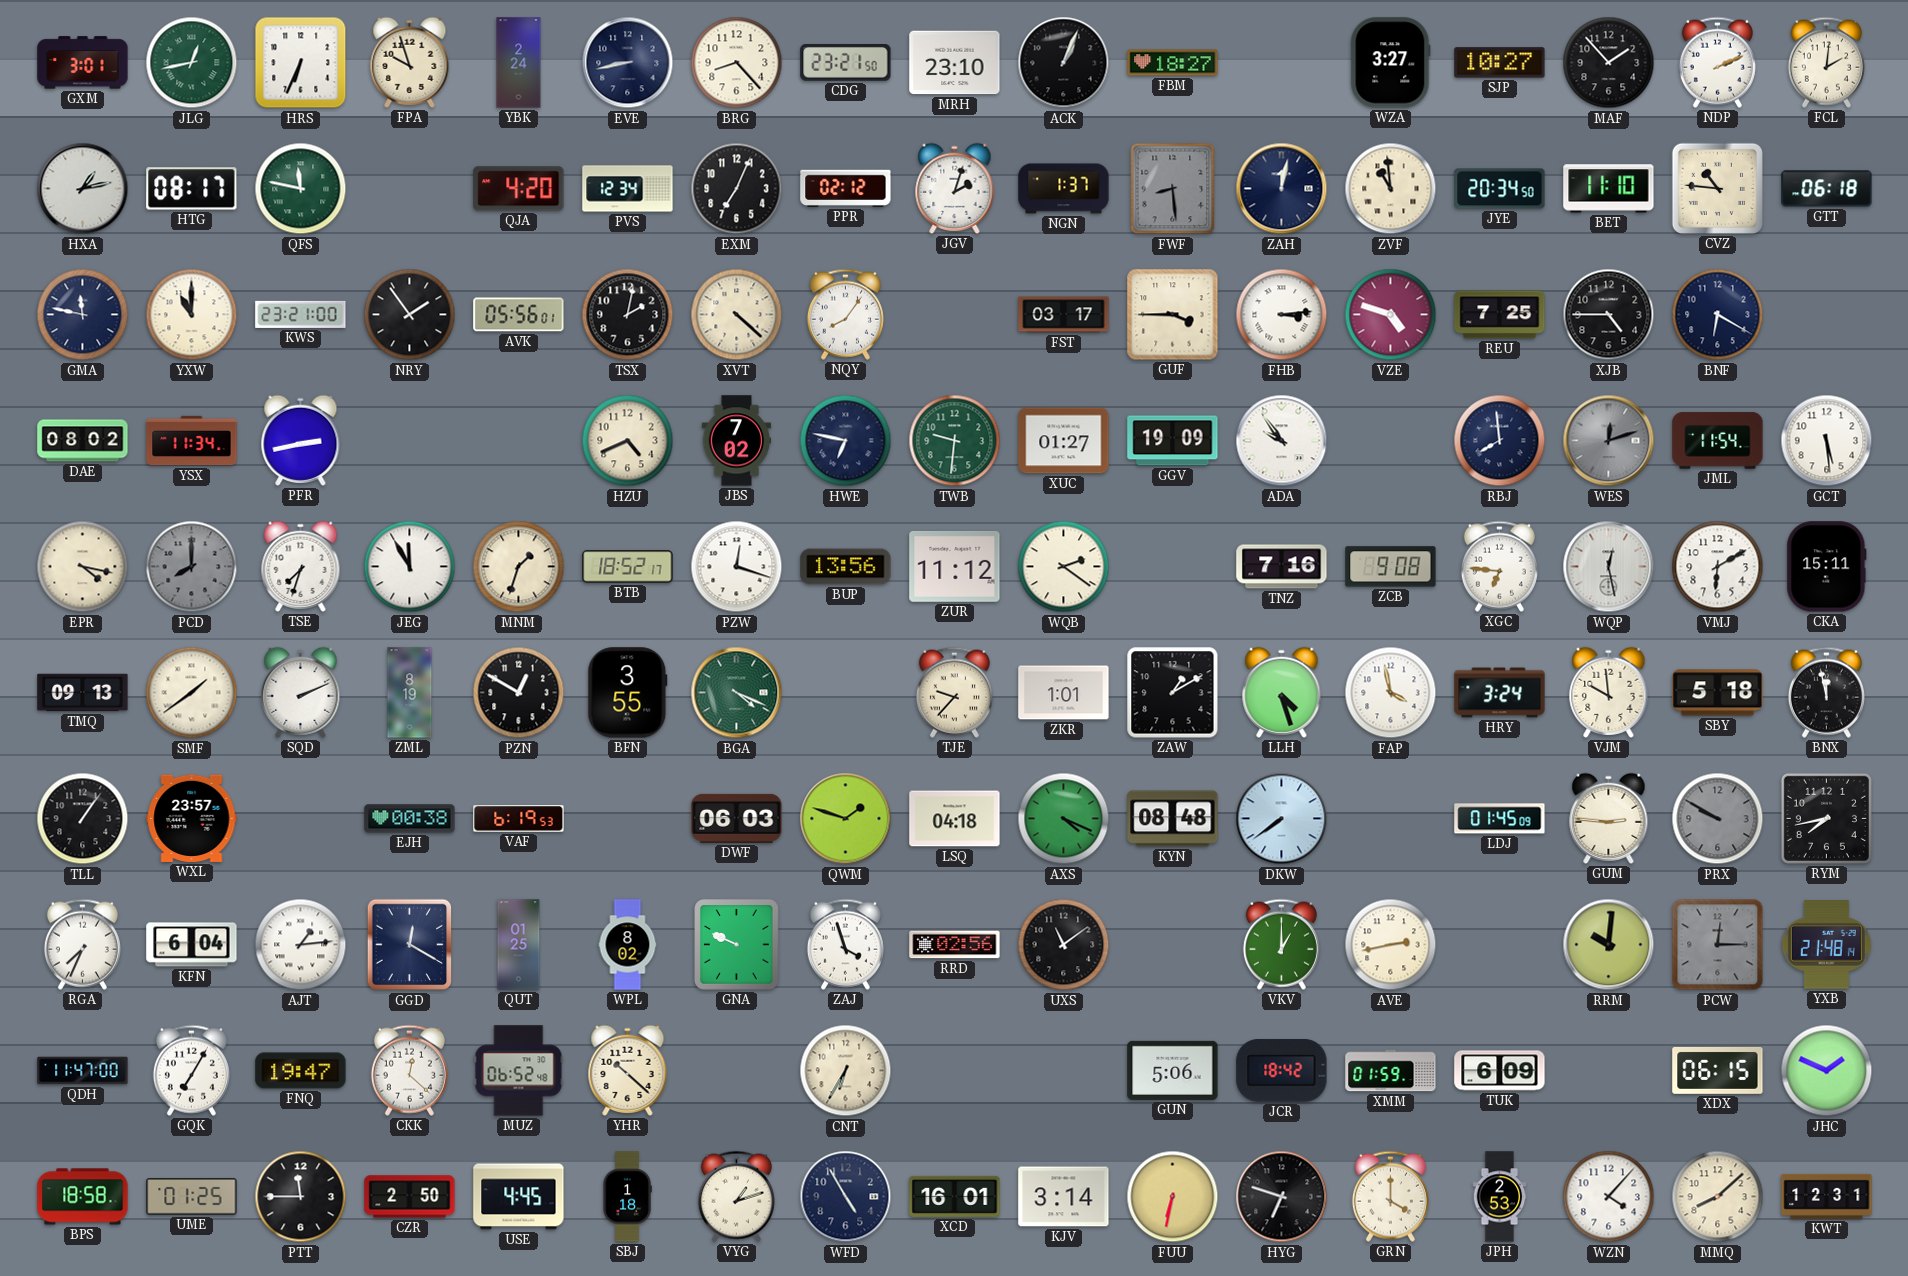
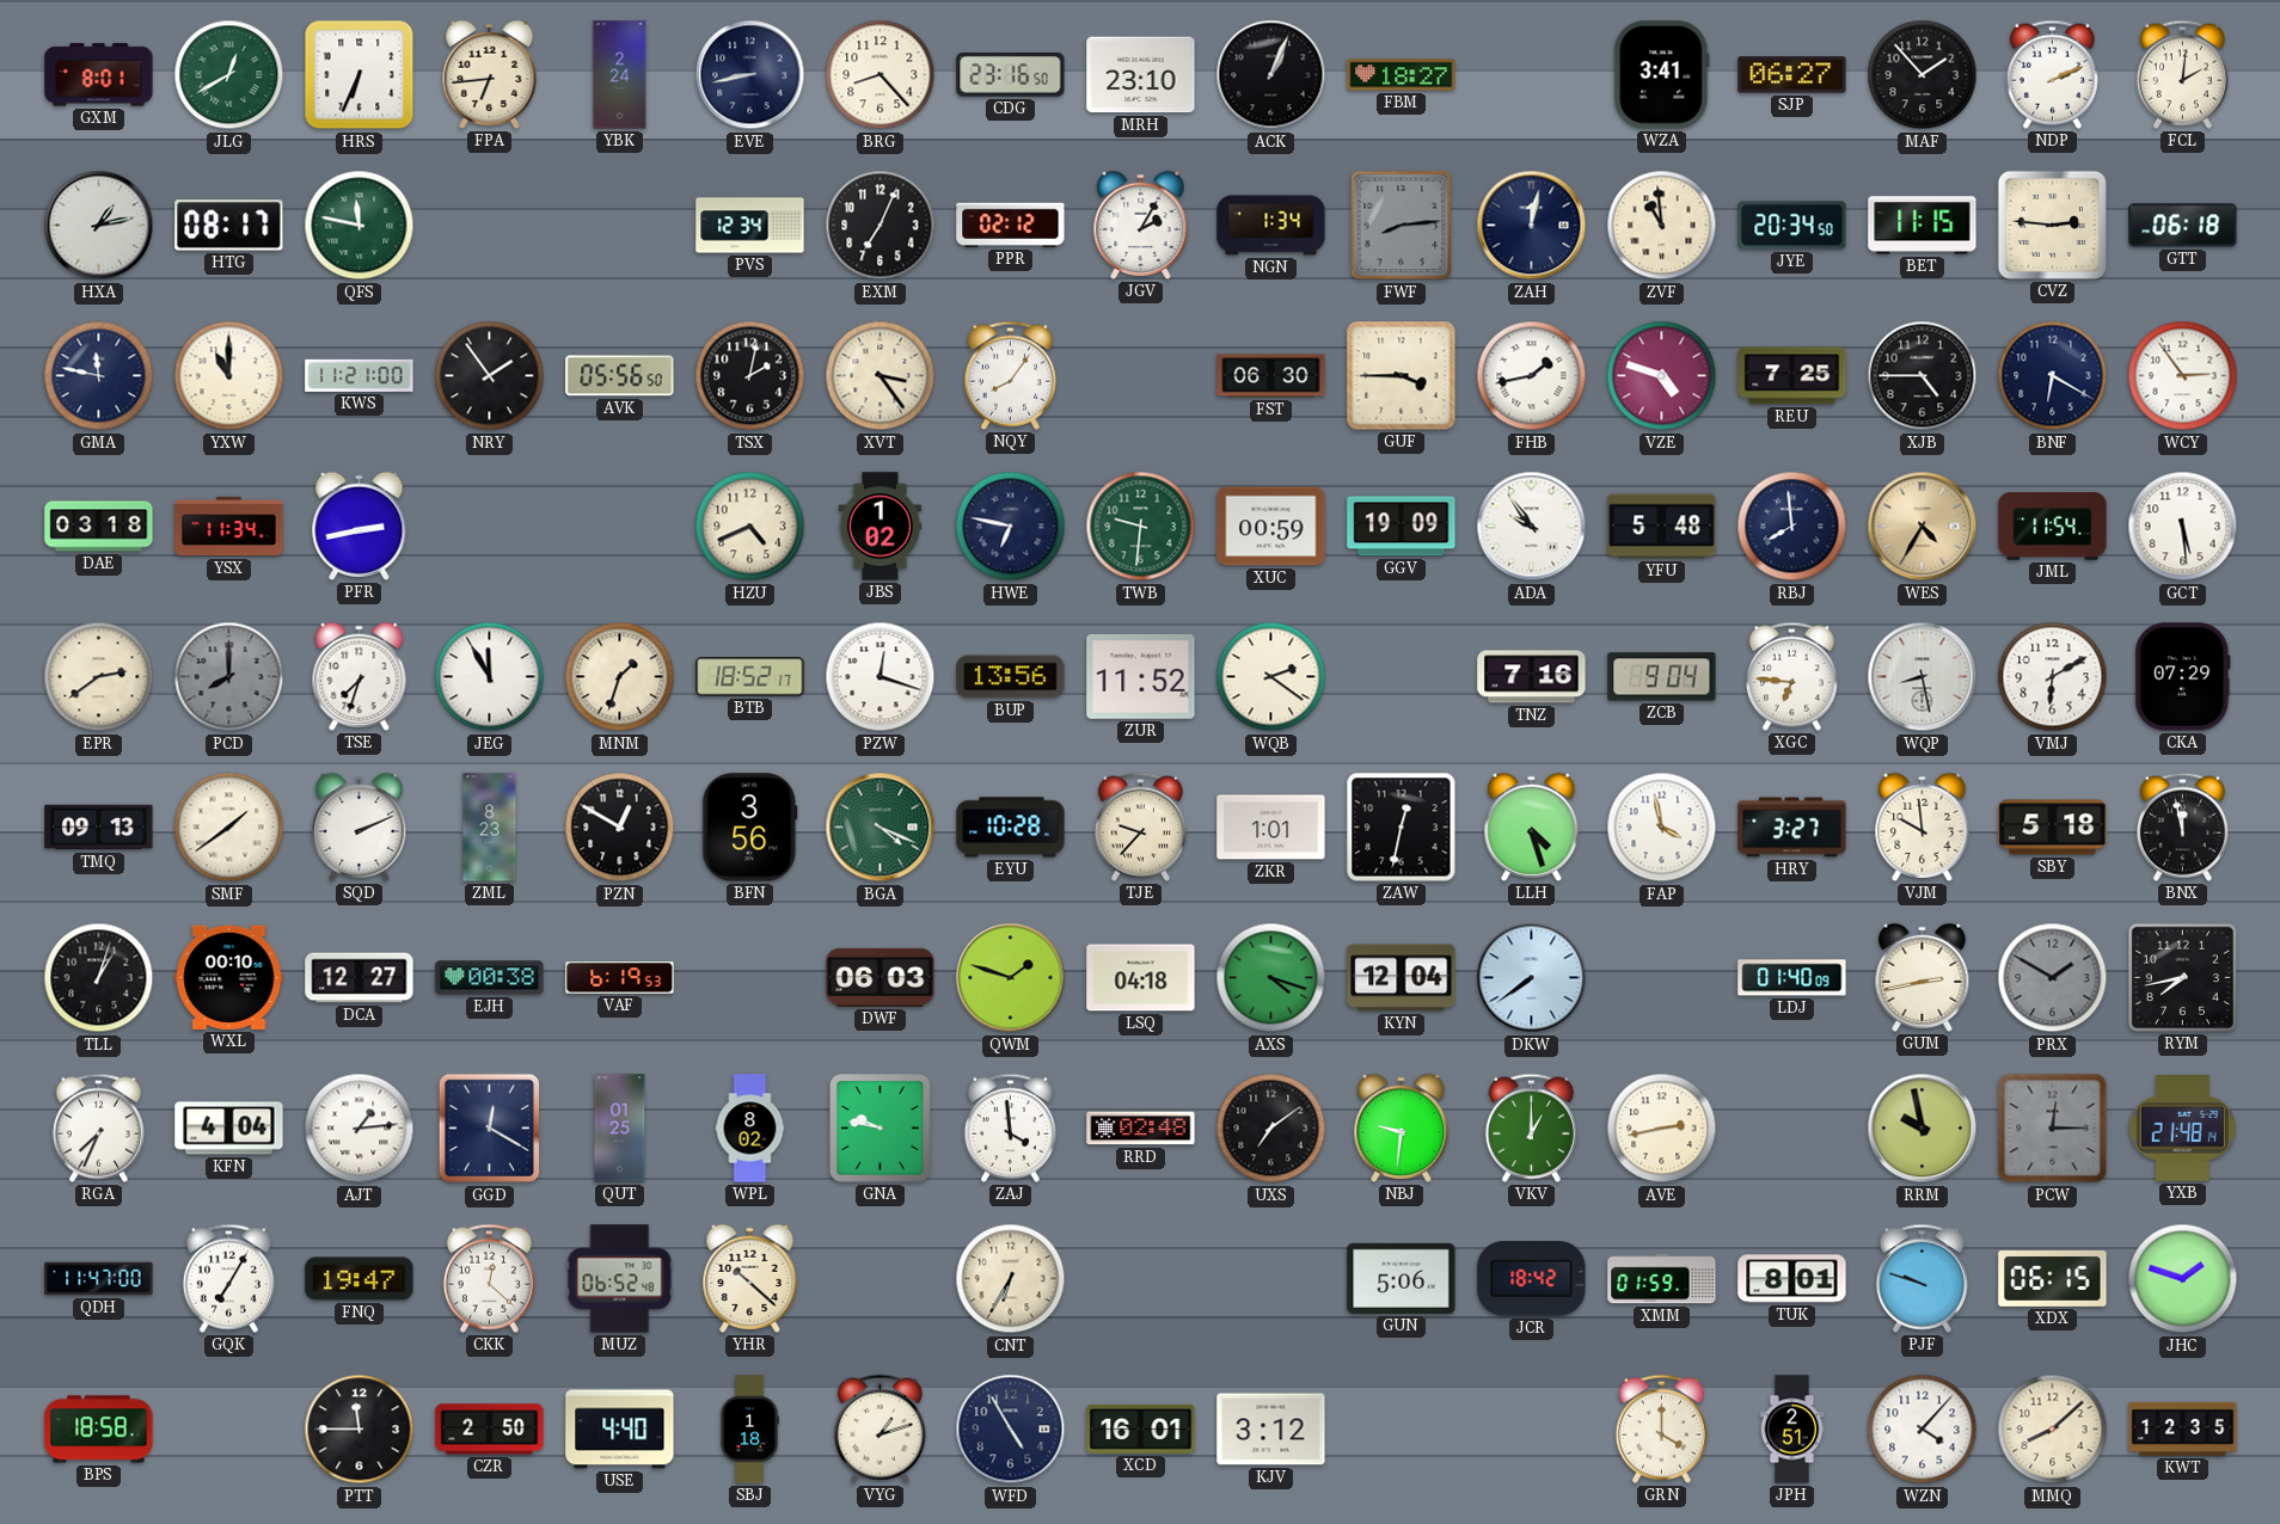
GXM: 3:01 -> 8:01 (99, 75)
JLG: 12:43 -> 12:40 (229, 75)
FPA: 9:57 -> 6:44 (490, 74)
CDG: 23:21 -> 23:16 (1011, 75)
WZA: 3:27 -> 3:41 (1662, 75)
SJP: 10:27 -> 06:27 (1792, 75)
QJA: 4:20 -> none (519, 189)
JGV: 2:03 -> 2:05 (1141, 225)
NGN: 1:37 -> 1:34 (1271, 226)
FWF: 8:29 -> 8:14 (1402, 226)
BET: 11:10 -> 11:15 (1923, 226)
CVZ: 10:46 -> 2:46 (2052, 225)
KWS: 23:21 -> 11:21 (360, 375)
AVK: 05:56:01 -> 05:56:50 (620, 376)
XVT: 4:22 -> 3:24 (881, 376)
FST: 03:17 -> 06:30 (1271, 376)
FHB: 3:14 -> 1:43 (1532, 376)
WCY: none -> 2:54 (2183, 376)
DAE: 08:02 -> 03:18 (99, 527)
JBS: 7:02 -> 1:02 (881, 527)
XUC: 01:27 -> 00:59 (1271, 527)
YFU: none -> 5:48 (1662, 527)
WES: 12:12 -> 4:35 (1923, 527)
WES dial: grey -> champagne (1923, 527)
EPR: 4:17 -> 2:39 (99, 677)
ZUR: 11:12 -> 11:52 (1141, 677)
ZCB: 9:08 -> 9:04 (1662, 677)
WQP: 12:28 -> 8:28 (1923, 677)
CKA: 15:11 -> 07:29 (2183, 677)
ZML: 8:19 -> 8:23 (490, 828)
BFN: 3:55 -> 3:56 (750, 828)
EYU: none -> 10:28 (1011, 828)
ZAW: 1:10 -> 12:32 (1402, 828)
HRY: 3:24 -> 3:27 (1792, 828)
TLL: 1:06 -> 1:03 (99, 978)
WXL: 23:57 -> 00:10 (229, 977)
DCA: none -> 12:27 (360, 978)
AXS: 4:19 -> 4:18 (1271, 978)
KYN: 08:48 -> 12:04 (1402, 978)
LDJ: 01:45 -> 01:40 (1792, 978)
GUM: 2:46 -> 2:43 (1923, 977)
PRX: 9:50 -> 1:50 (2053, 978)
KFN: 6:04 -> 4:04 (229, 1129)
GNA: 9:49 -> 9:47 (881, 1129)
ZAJ: 3:57 -> 3:59 (1010, 1127)
RRD: 02:56 -> 02:48 (1141, 1129)
UXS: 11:09 -> 7:09 (1271, 1129)
NBJ: none -> 9:31 (1402, 1127)
RRM: 10:01 -> 9:58 (1923, 1129)
TUK: 6:09 -> 8:01 (1792, 1279)
PJF: none -> 9:48 (1922, 1278)
JHC: 1:49 -> 1:48 (2183, 1279)
UME: 01:25 -> none (192, 1197)
USE: 4:45 -> 4:40 (620, 1430)
KJV: 3:14 -> 3:12 (1271, 1430)
FUU: 6:32 -> none (1173, 1197)
HYG: 6:48 -> none (1282, 1197)
JPH: 2:53 -> 2:51 (1792, 1430)
KWT: 12:31 -> 12:35 (2183, 1428)
